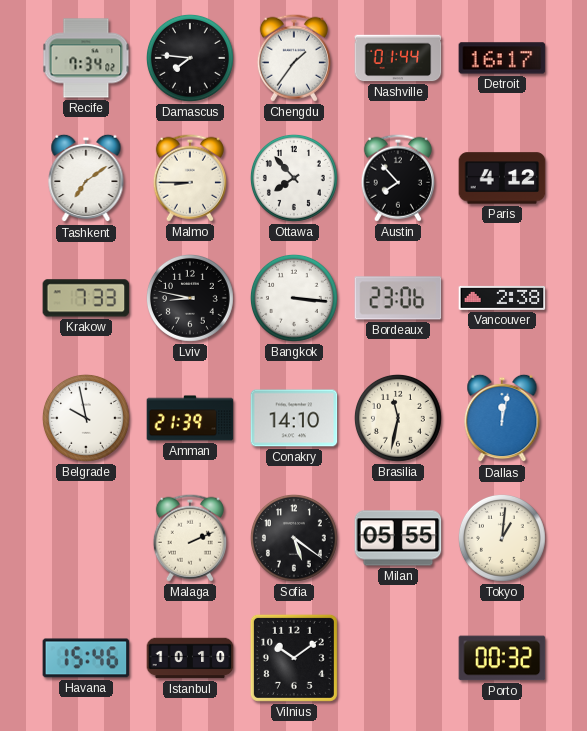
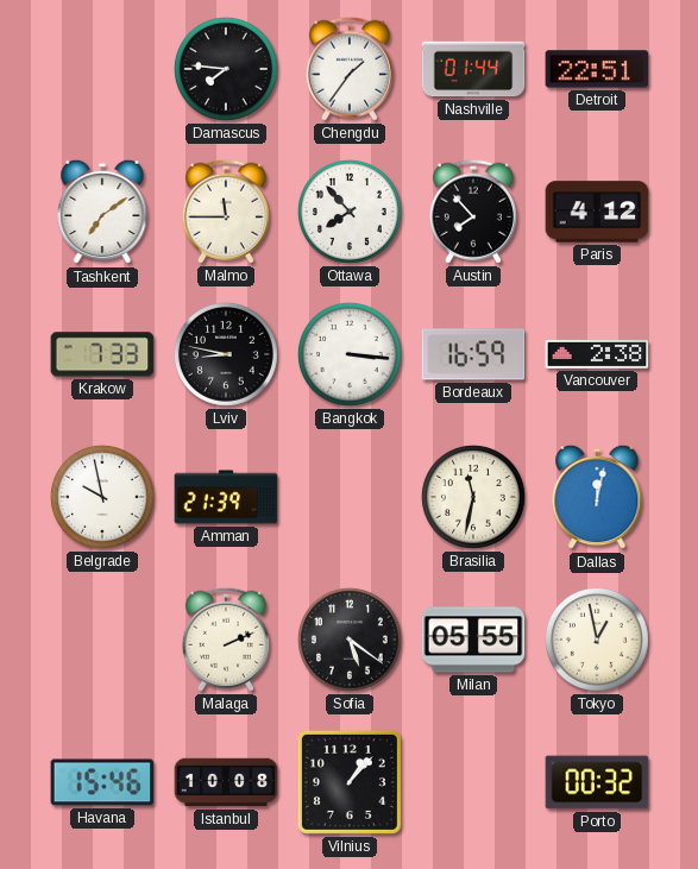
Recife: 7:34 -> none (86, 58)
Detroit: 16:17 -> 22:51 (597, 69)
Malmo: 8:45 -> 11:45 (226, 212)
Bordeaux: 23:06 -> 16:59 (473, 354)
Conakry: 14:10 -> none (294, 418)
Tokyo: 1:01 -> 12:58 (597, 640)
Istanbul: 10:10 -> 10:08 (226, 782)
Vilnius: 10:09 -> 1:07 (350, 782)
